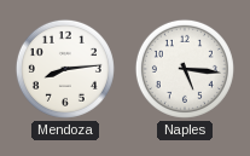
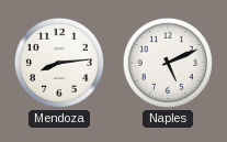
Naples: 5:16 -> 5:11 (168, 63)
